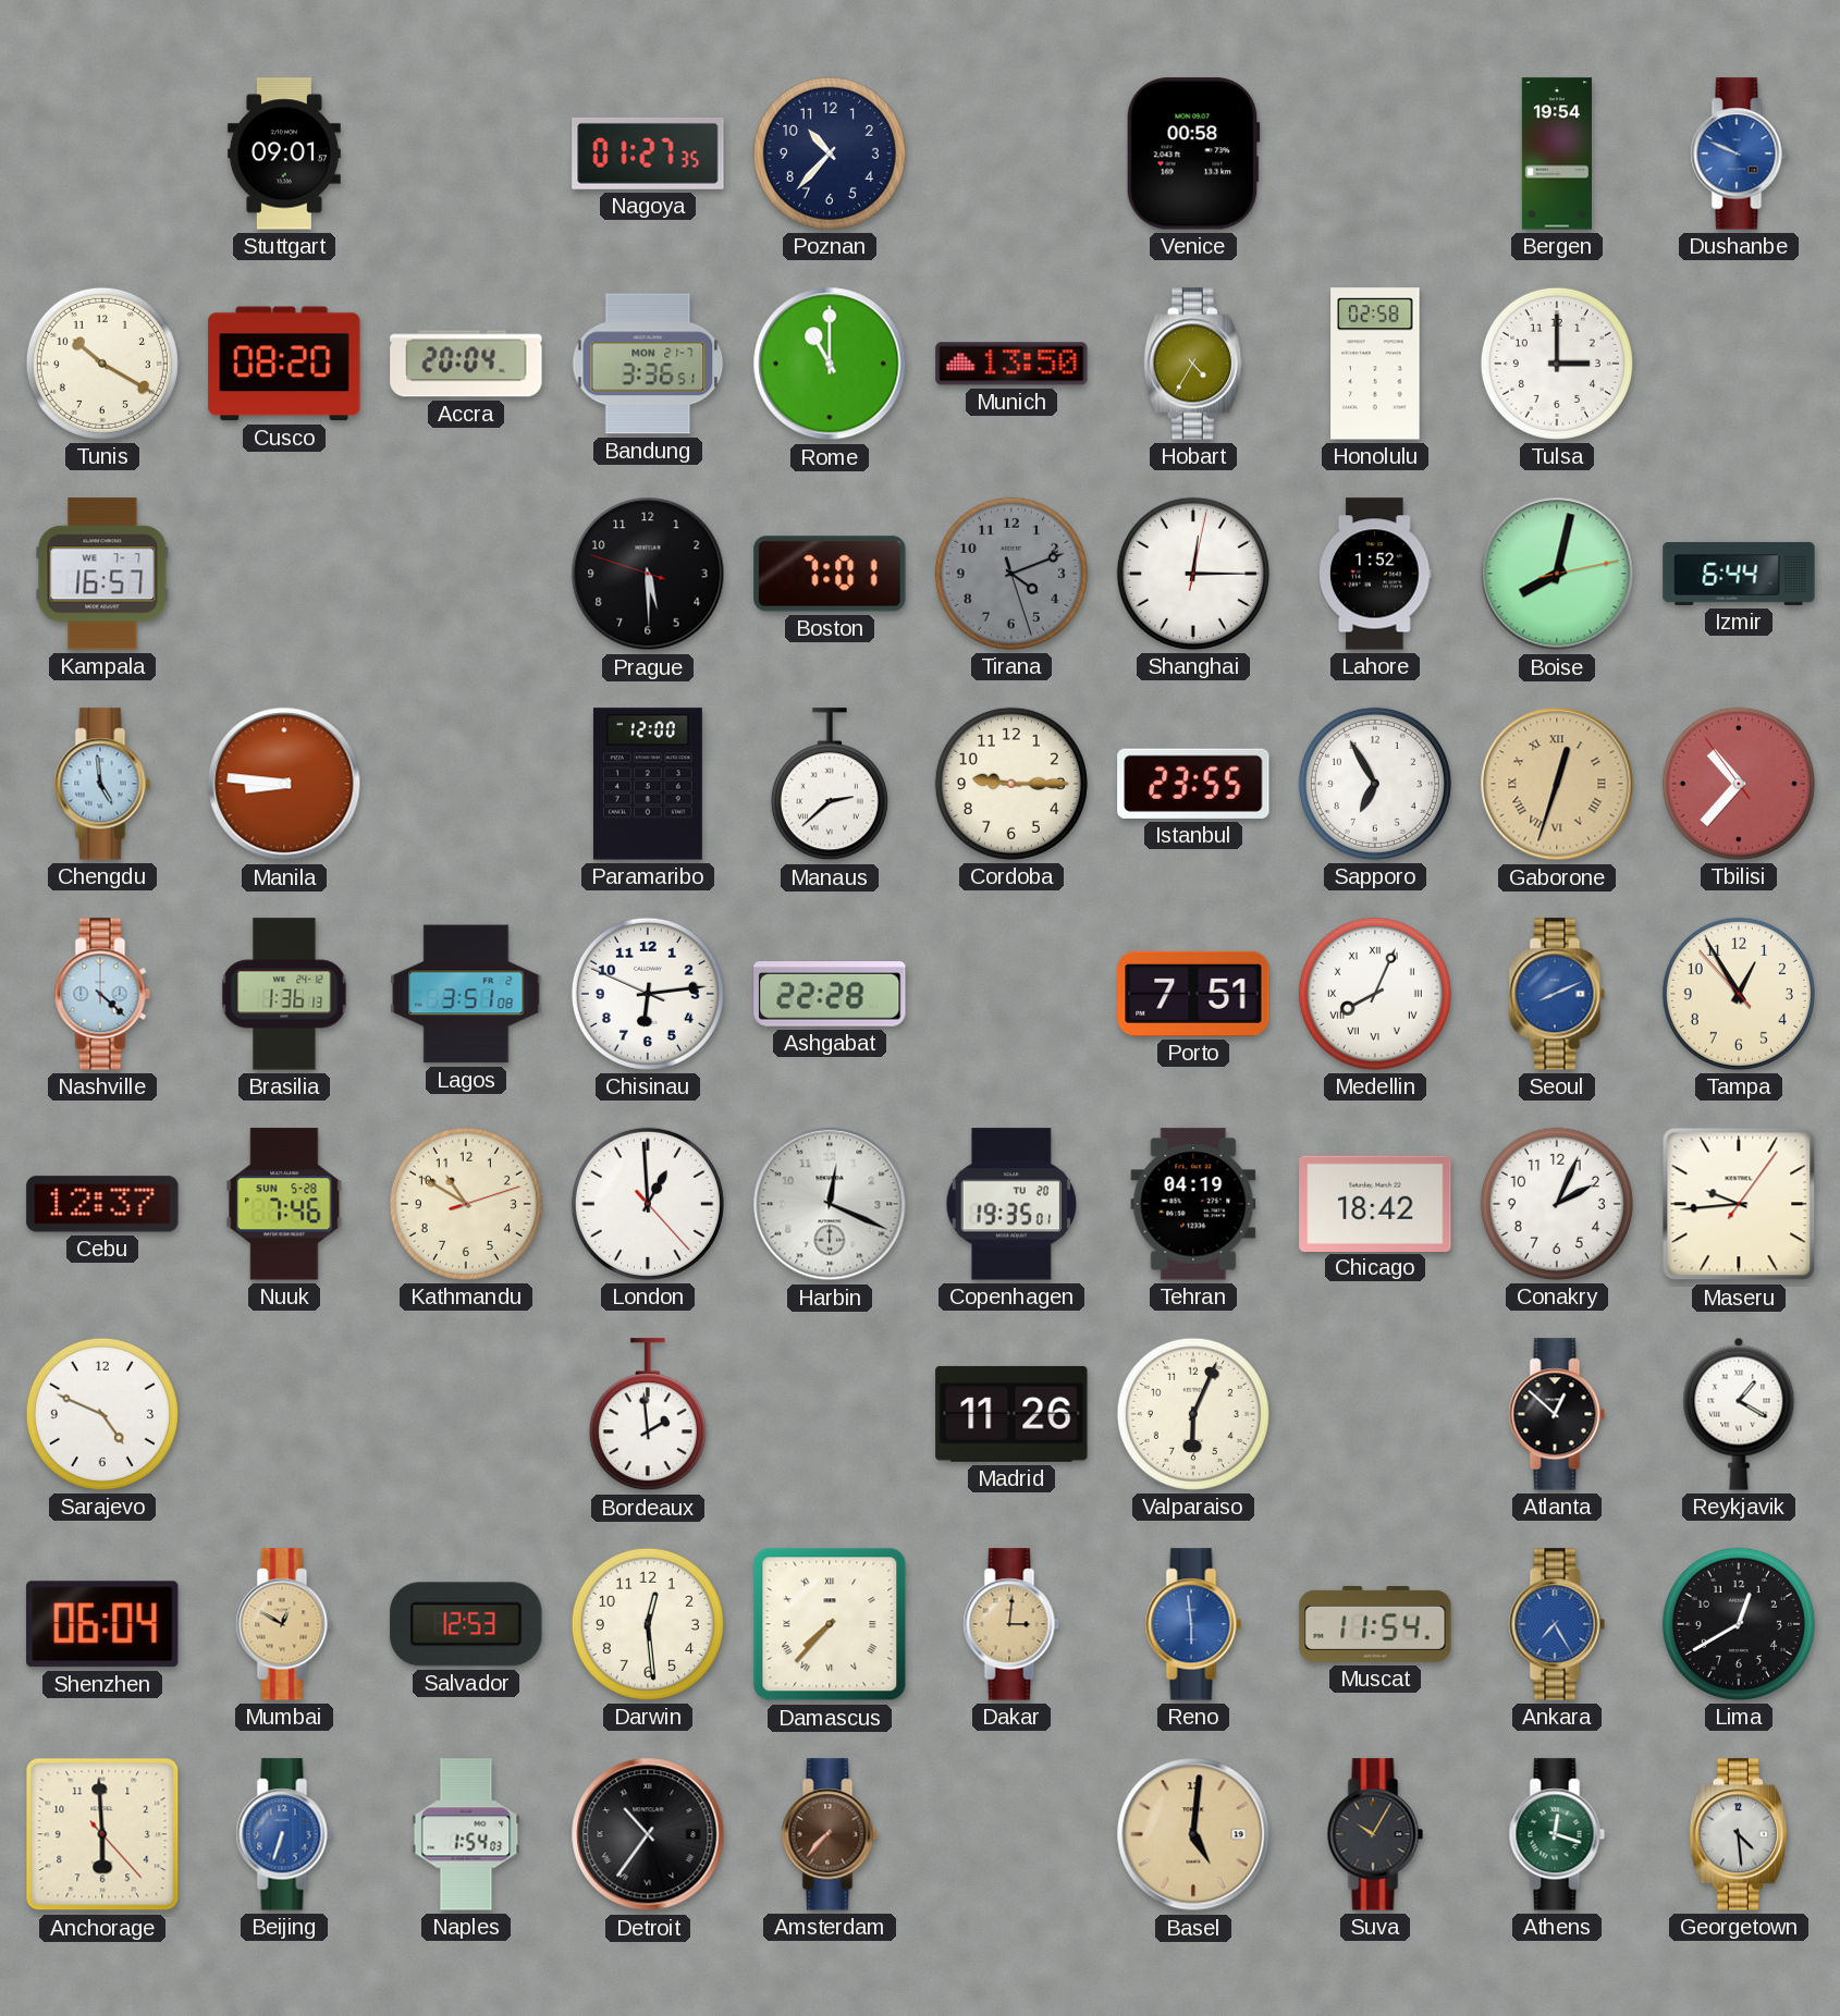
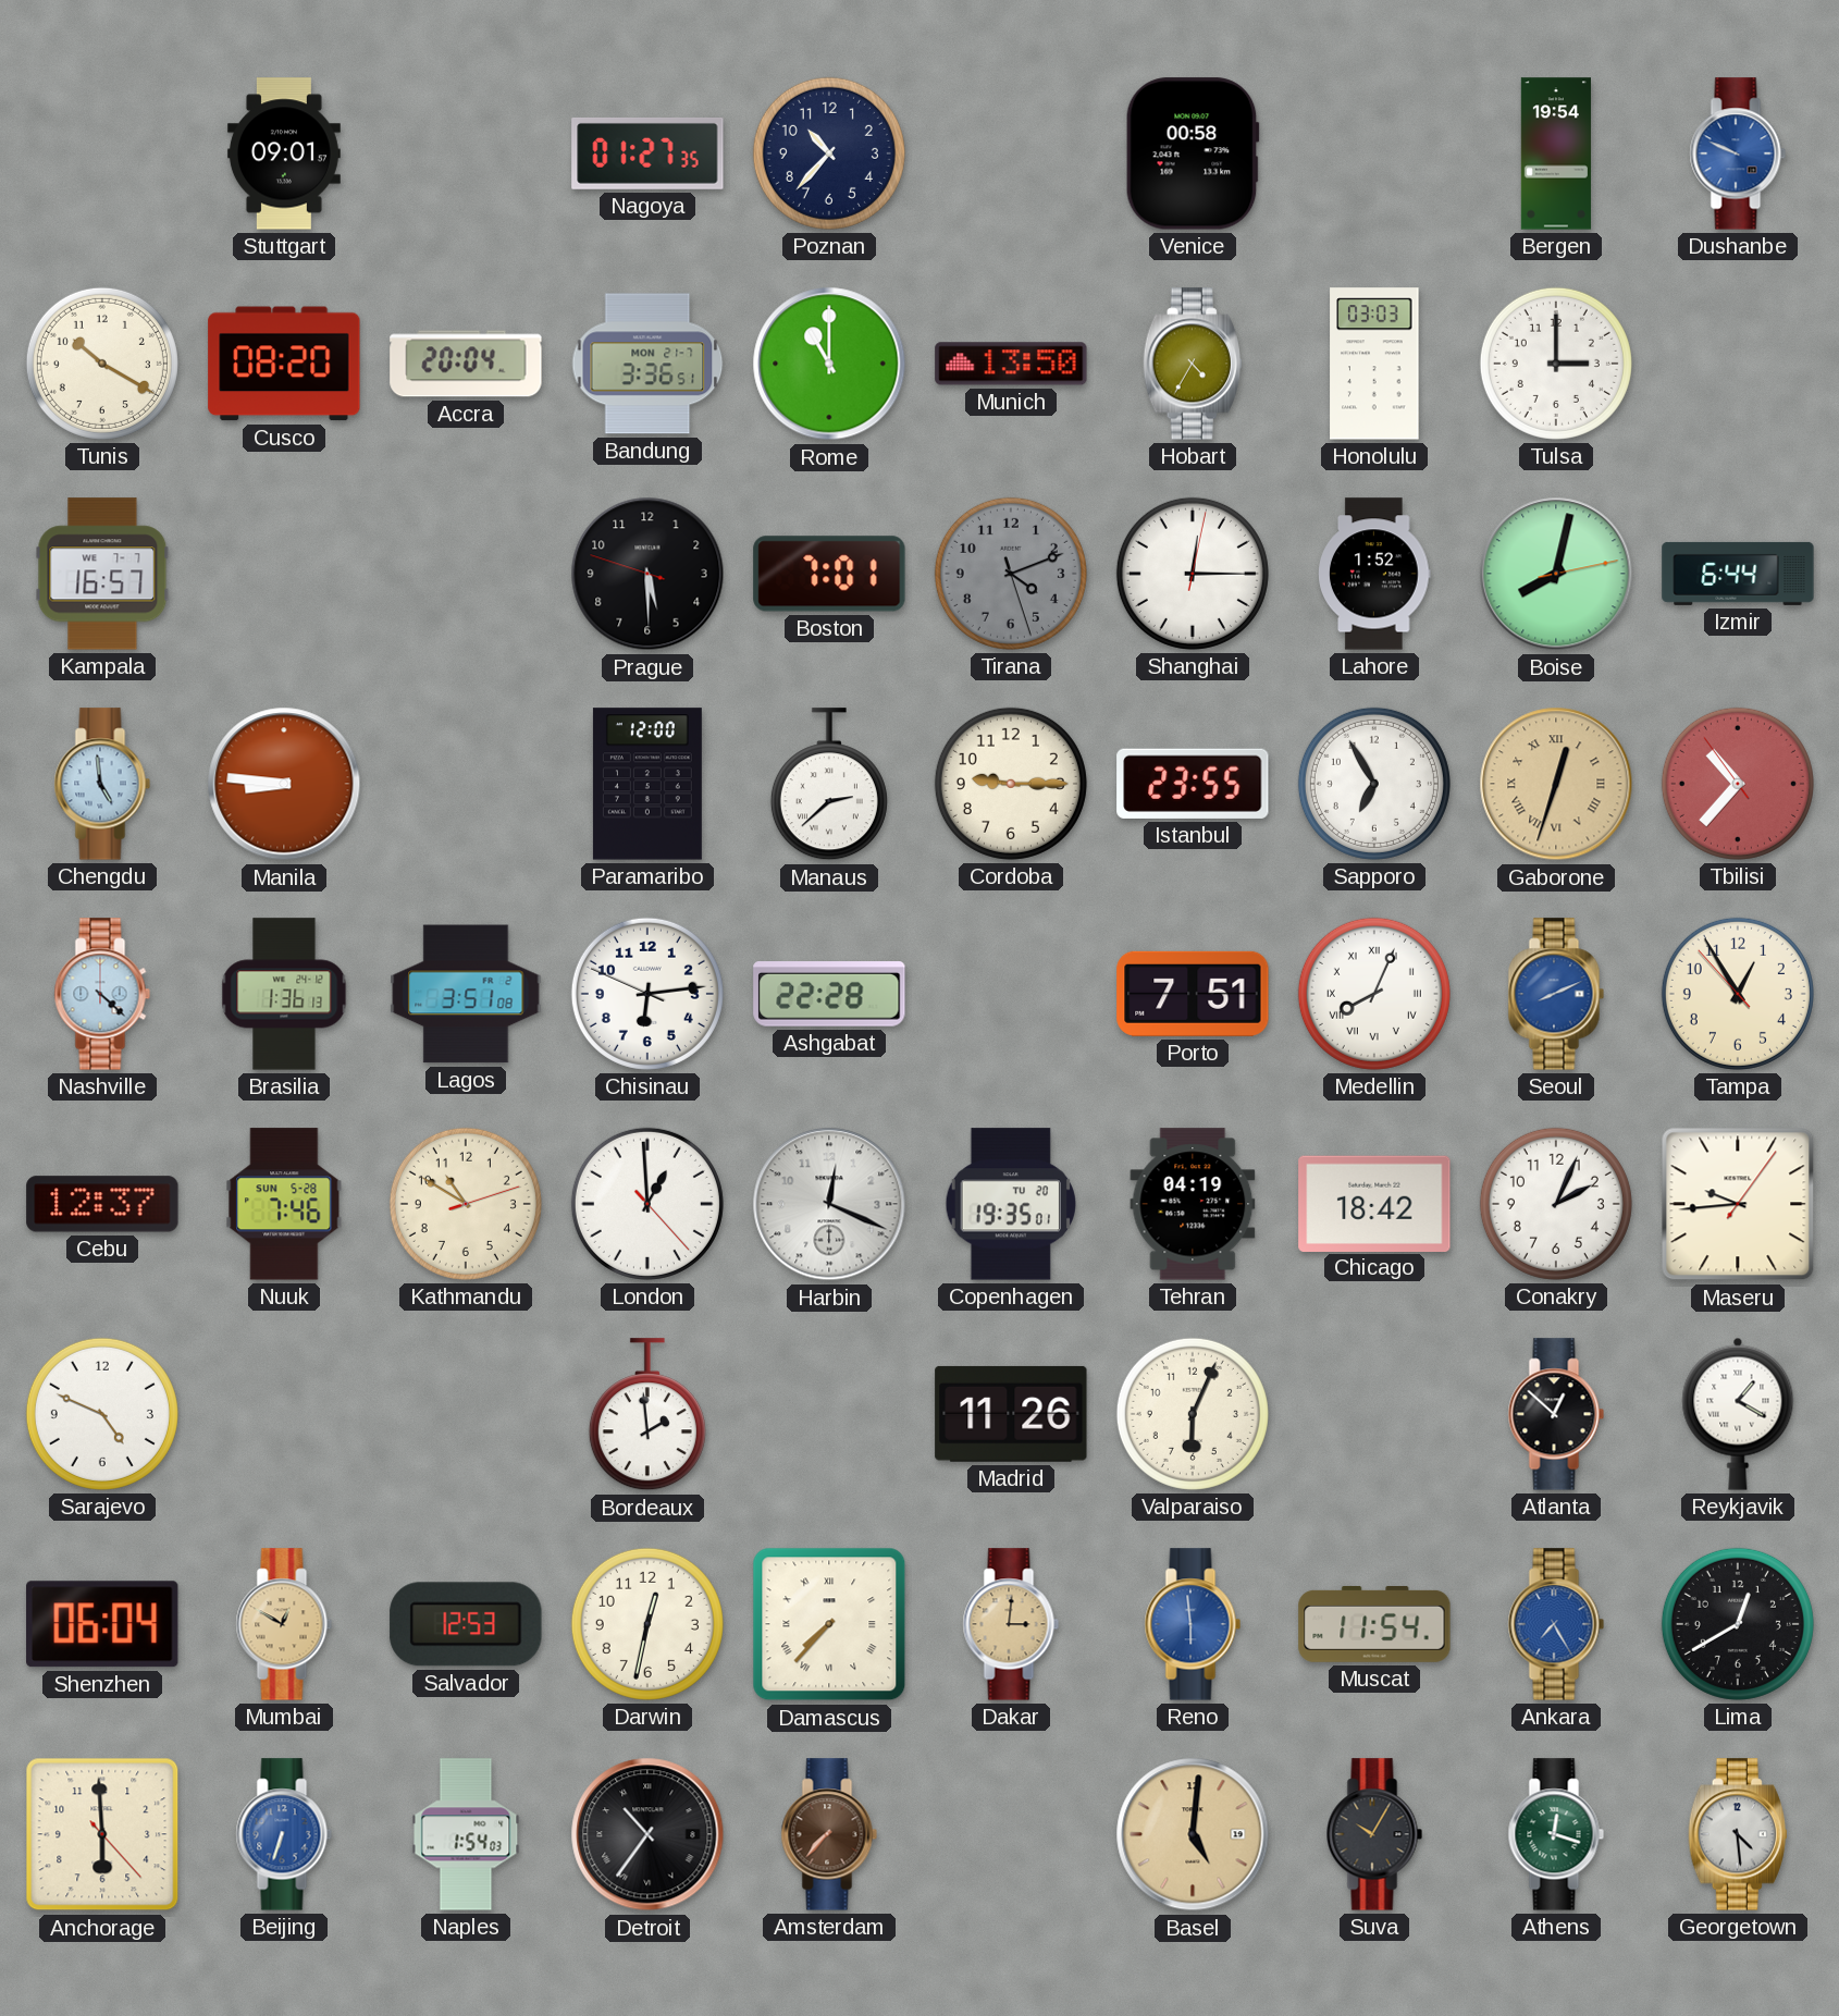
Honolulu: 02:58 -> 03:03 (1374, 364)
Darwin: 12:29 -> 12:32 (647, 1624)
